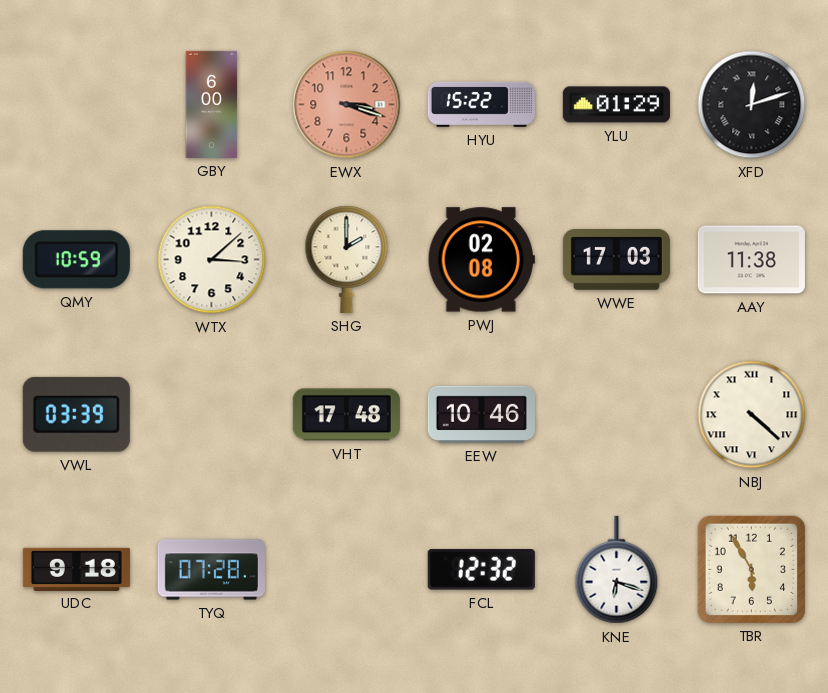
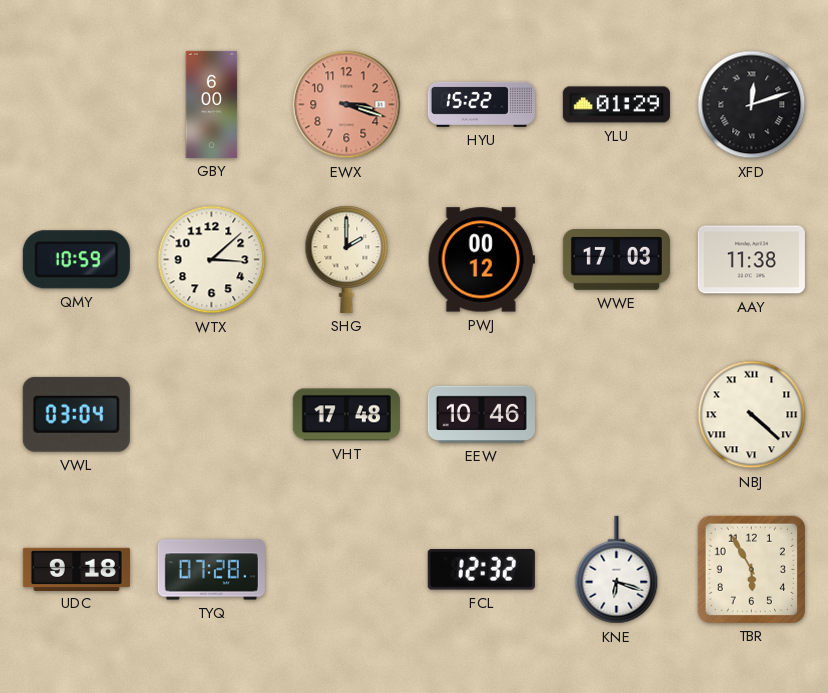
PWJ: 02:08 -> 00:12 (481, 260)
VWL: 03:39 -> 03:04 (76, 414)
